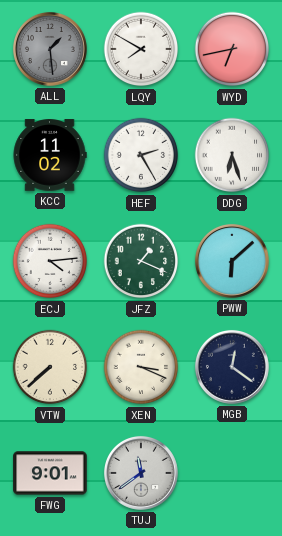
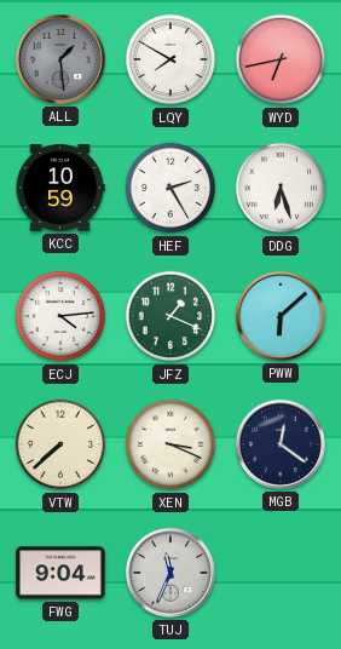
KCC: 11:02 -> 10:59 (60, 188)
FWG: 9:01 -> 9:04 (60, 573)
TUJ: 11:39 -> 11:34 (170, 573)
